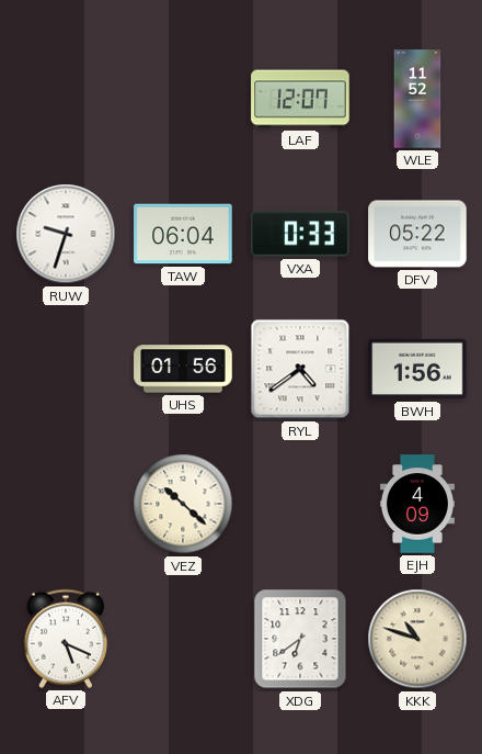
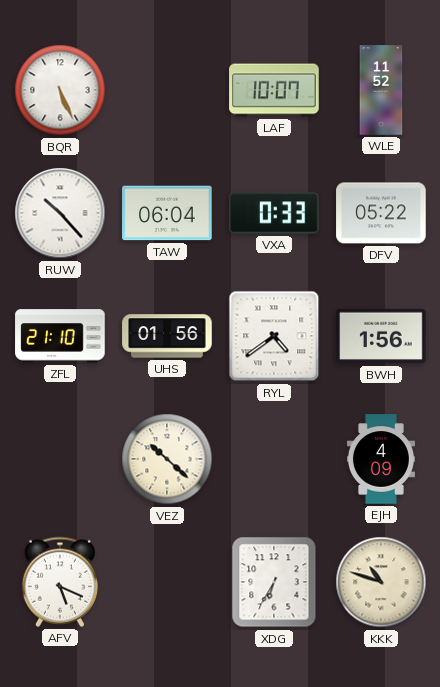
BQR: none -> 5:26 (60, 90)
LAF: 12:07 -> 10:07 (274, 90)
RUW: 9:33 -> 10:23 (60, 213)
ZFL: none -> 21:10 (60, 336)
XDG: 6:39 -> 6:35 (274, 582)
